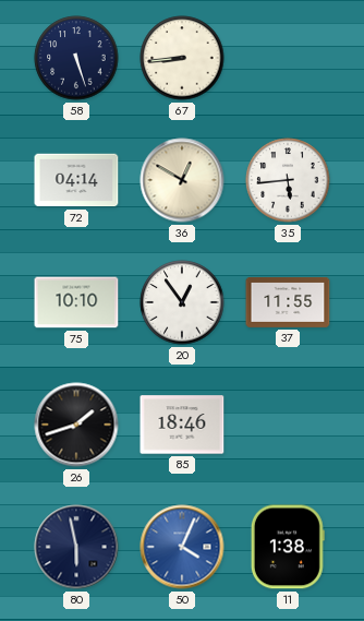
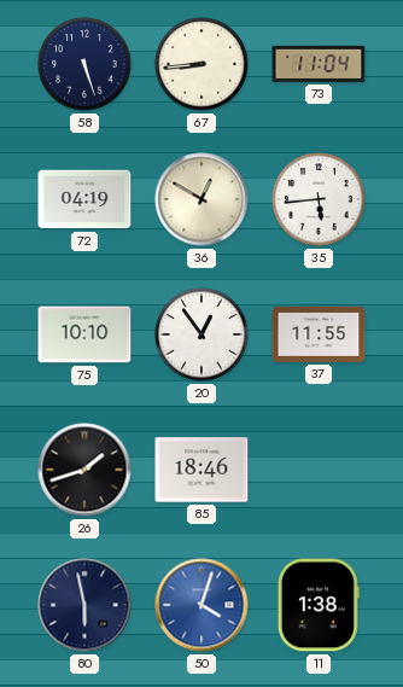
73: none -> 11:04 (319, 64)
72: 04:14 -> 04:19 (84, 199)
50: 4:04 -> 4:03 (201, 605)
